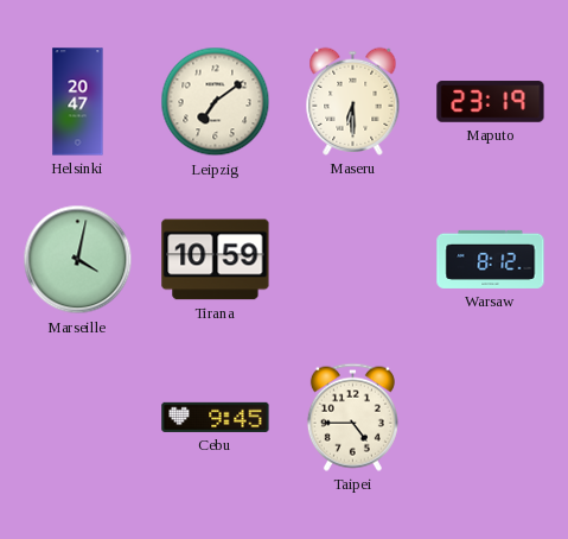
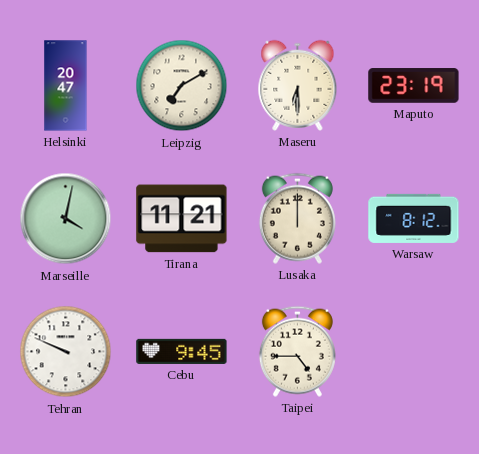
Leipzig: 7:09 -> 7:10 (182, 86)
Tirana: 10:59 -> 11:21 (182, 219)
Lusaka: none -> 12:00 (297, 218)
Tehran: none -> 9:49 (66, 352)
